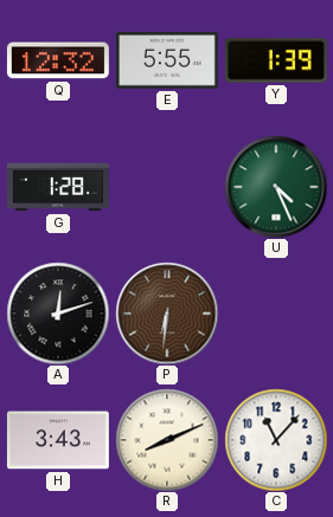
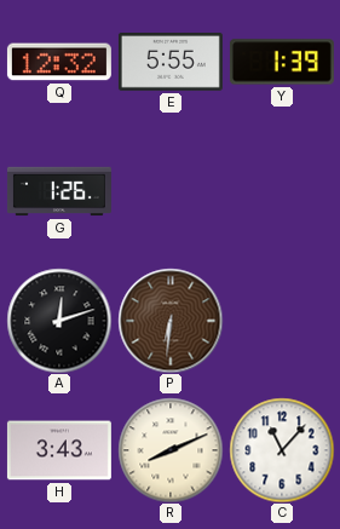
G: 1:28 -> 1:26 (59, 191)
U: 4:26 -> none (276, 187)
